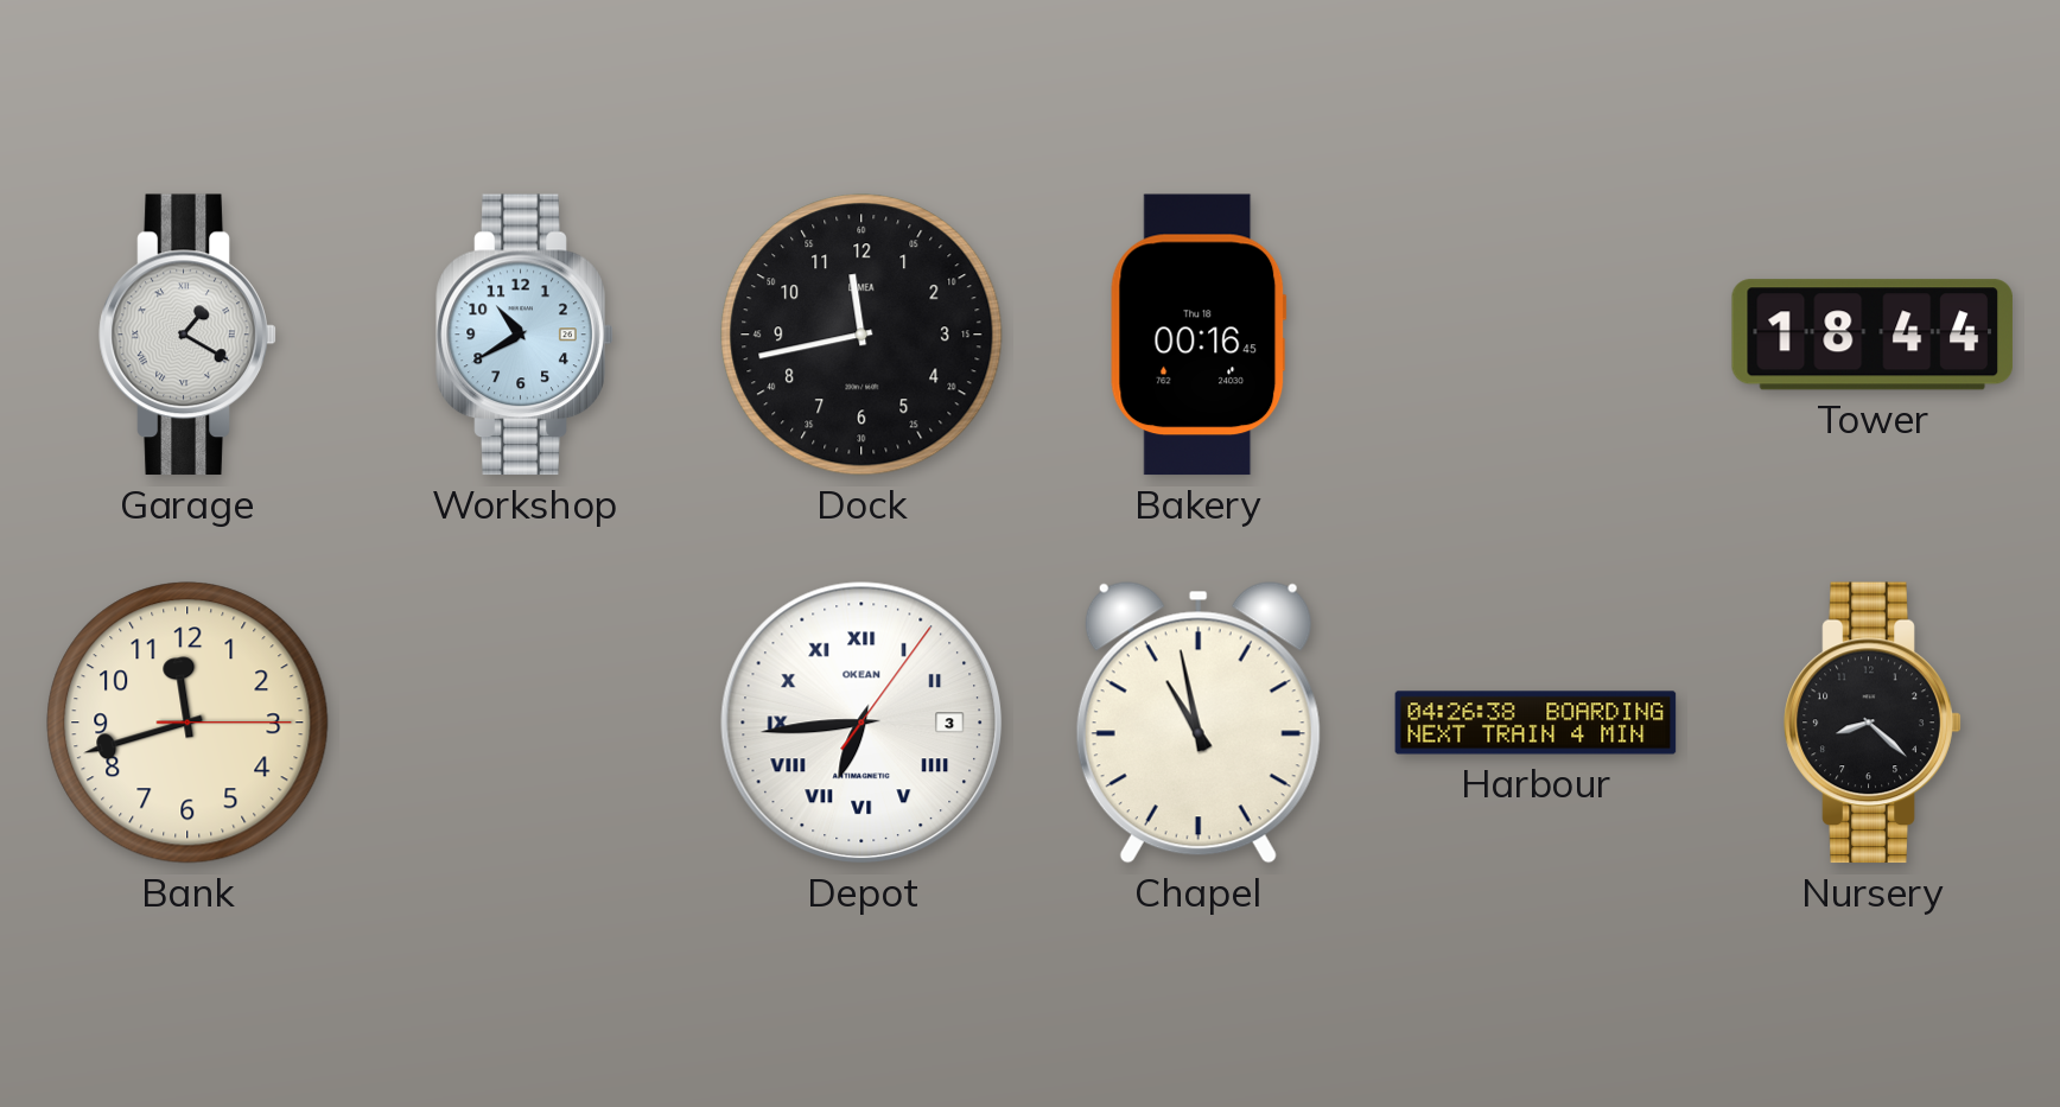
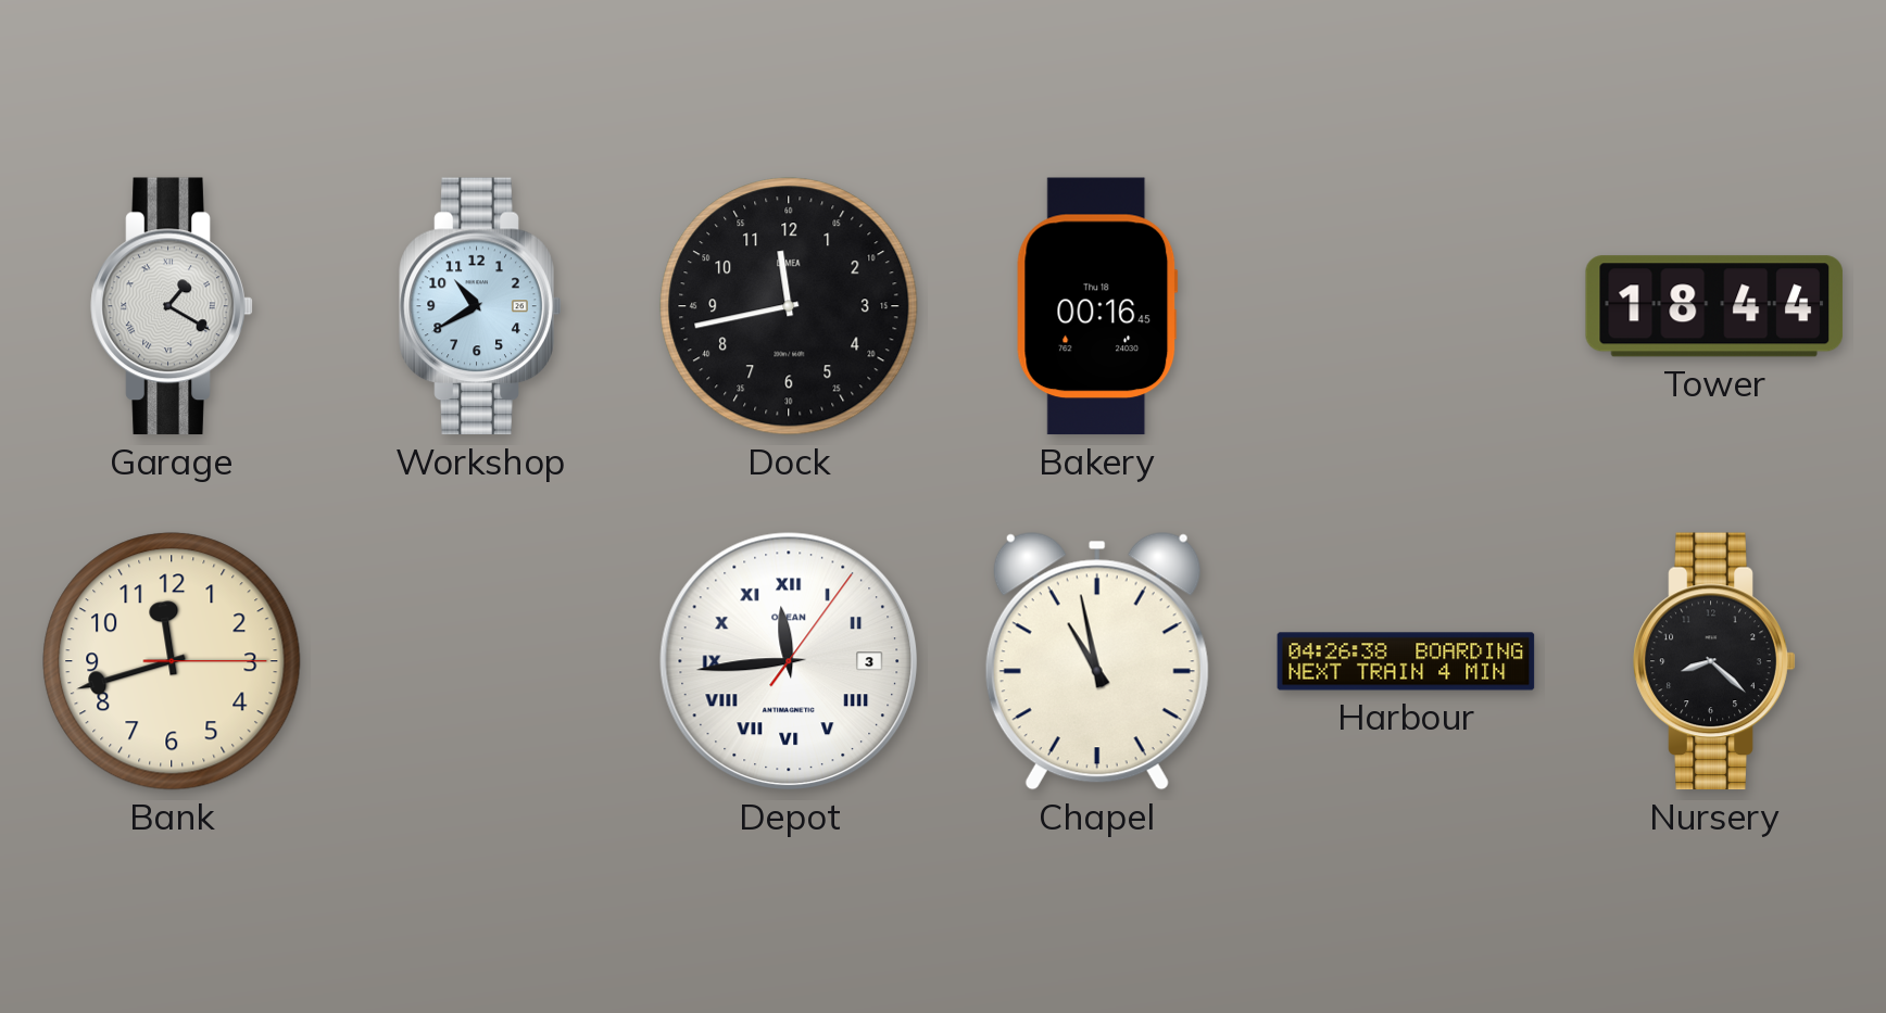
Depot: 6:44 -> 11:44 (789, 661)
